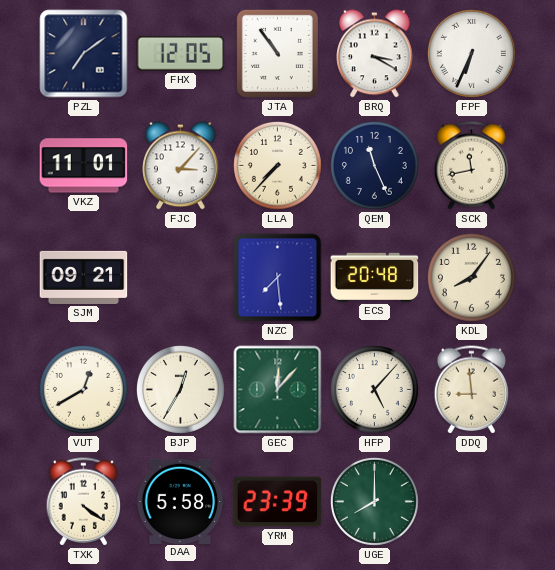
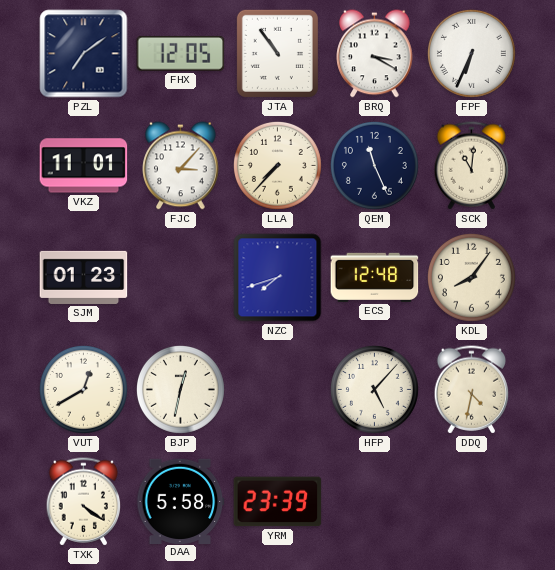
SCK: 11:43 -> 11:01 (472, 166)
SJM: 09:21 -> 01:23 (84, 277)
NZC: 7:29 -> 7:42 (278, 278)
ECS: 20:48 -> 12:48 (375, 277)
BJP: 12:35 -> 12:32 (180, 389)
GEC: 12:07 -> none (278, 390)
DDQ: 8:59 -> 4:32 (472, 390)
UGE: 8:00 -> none (374, 501)
